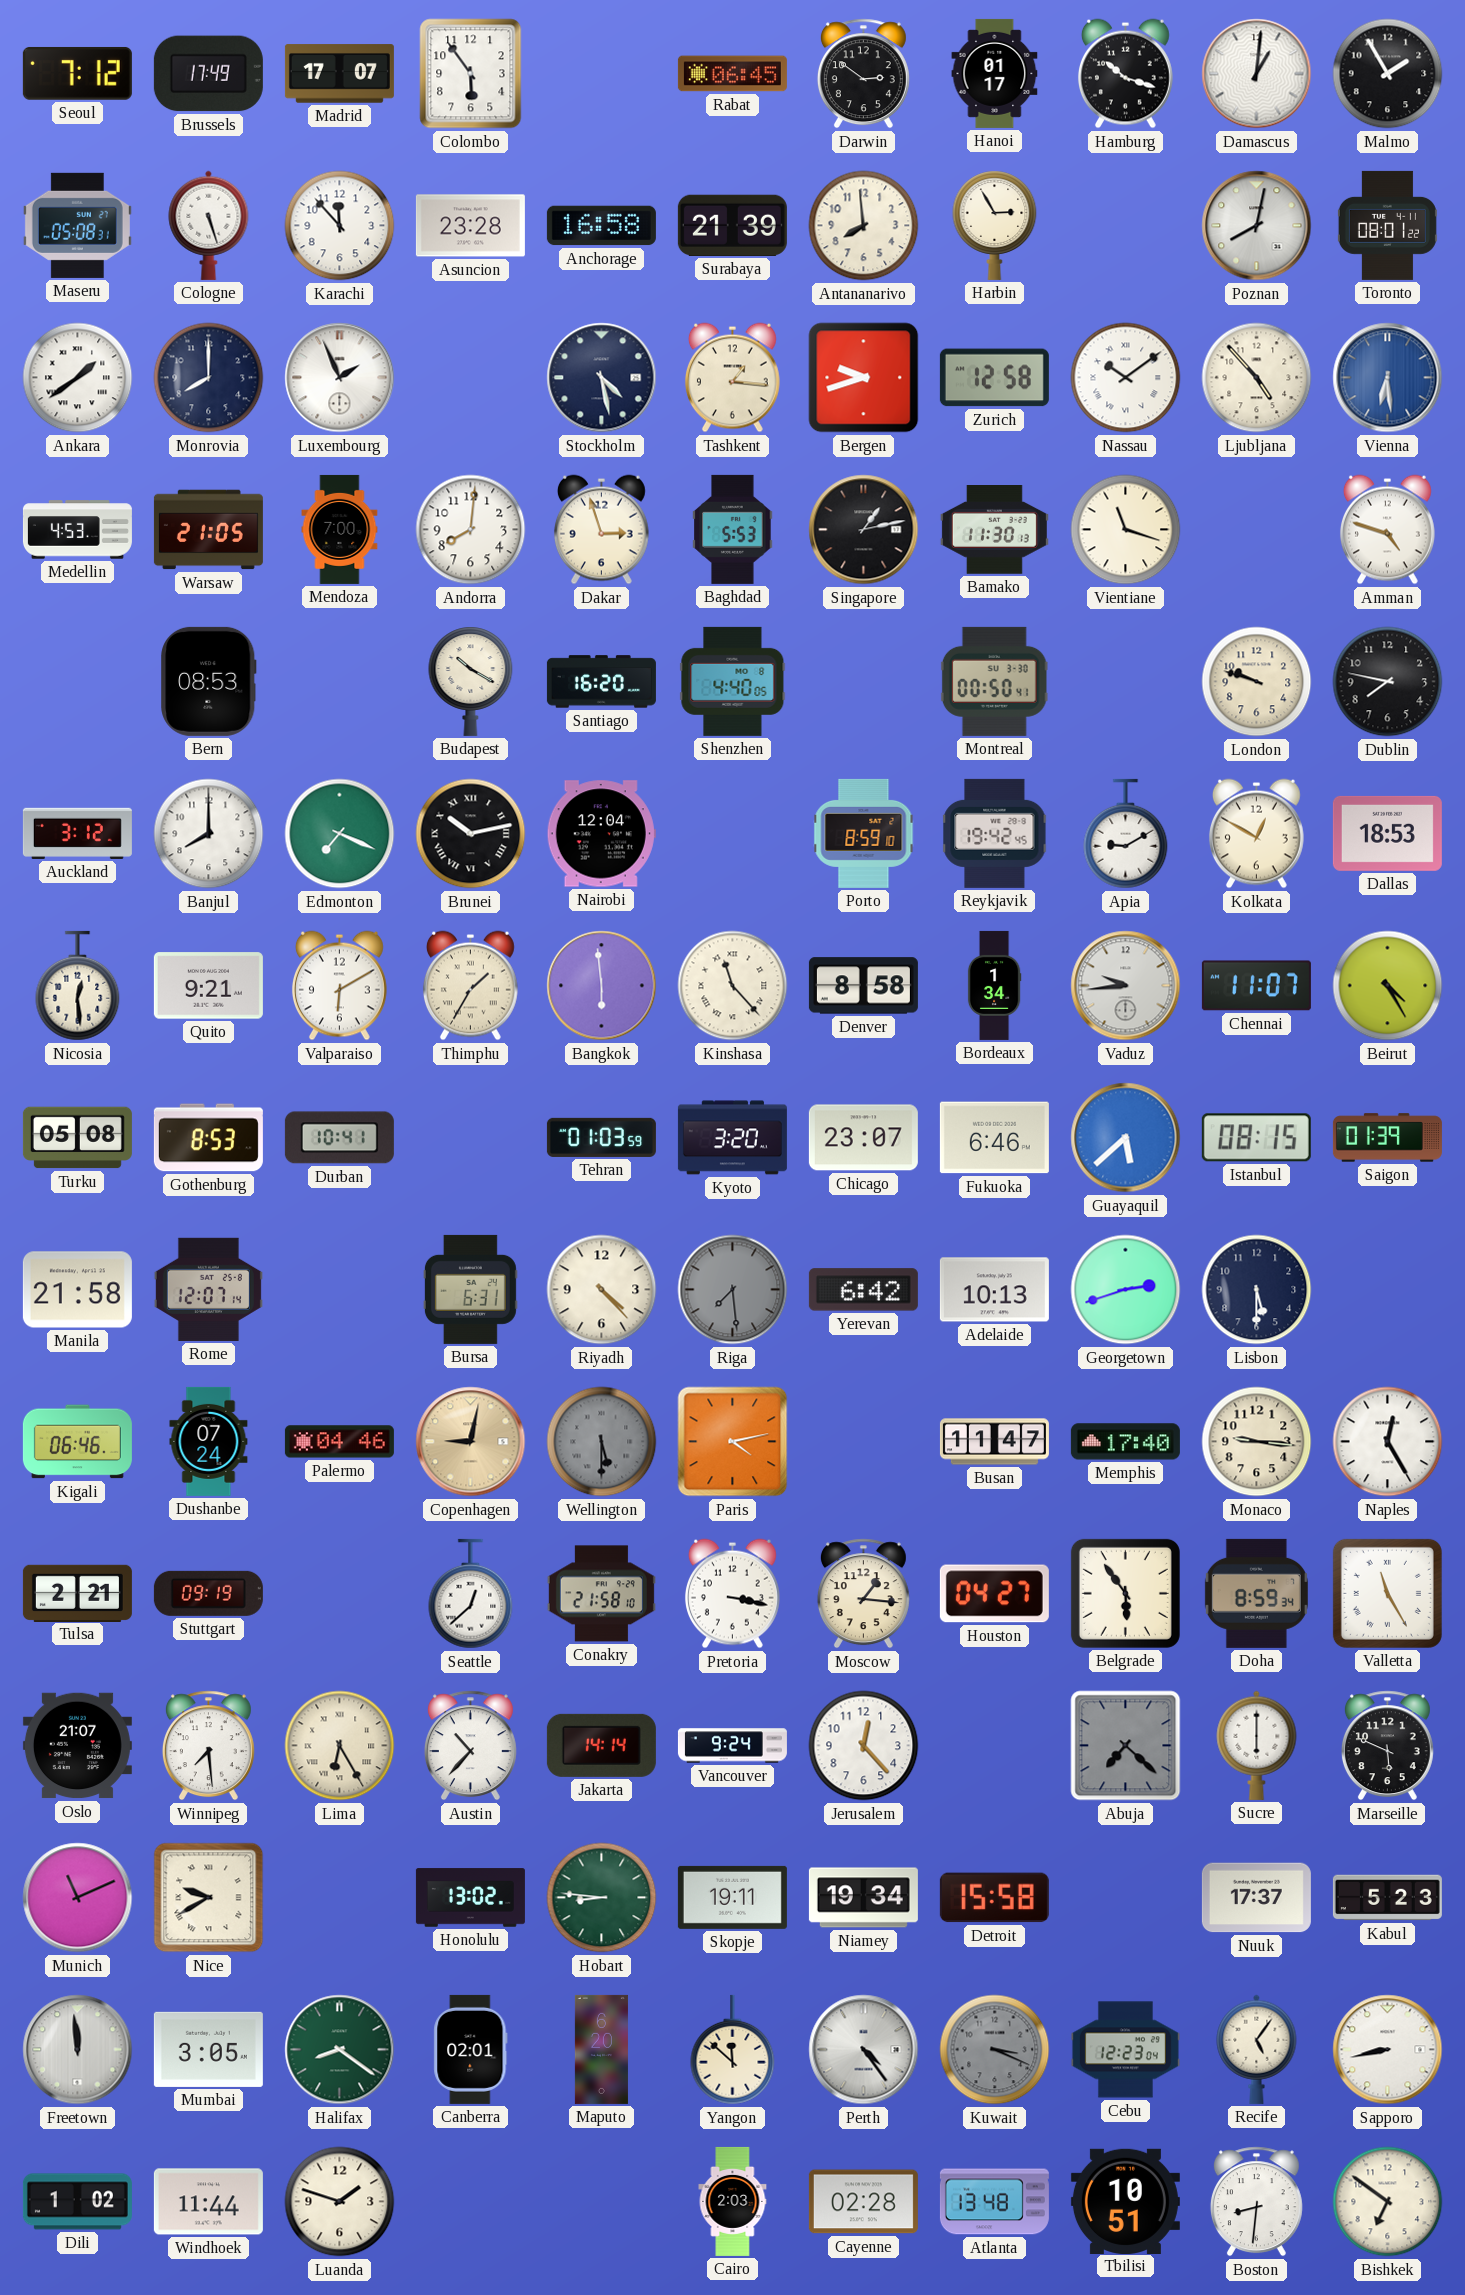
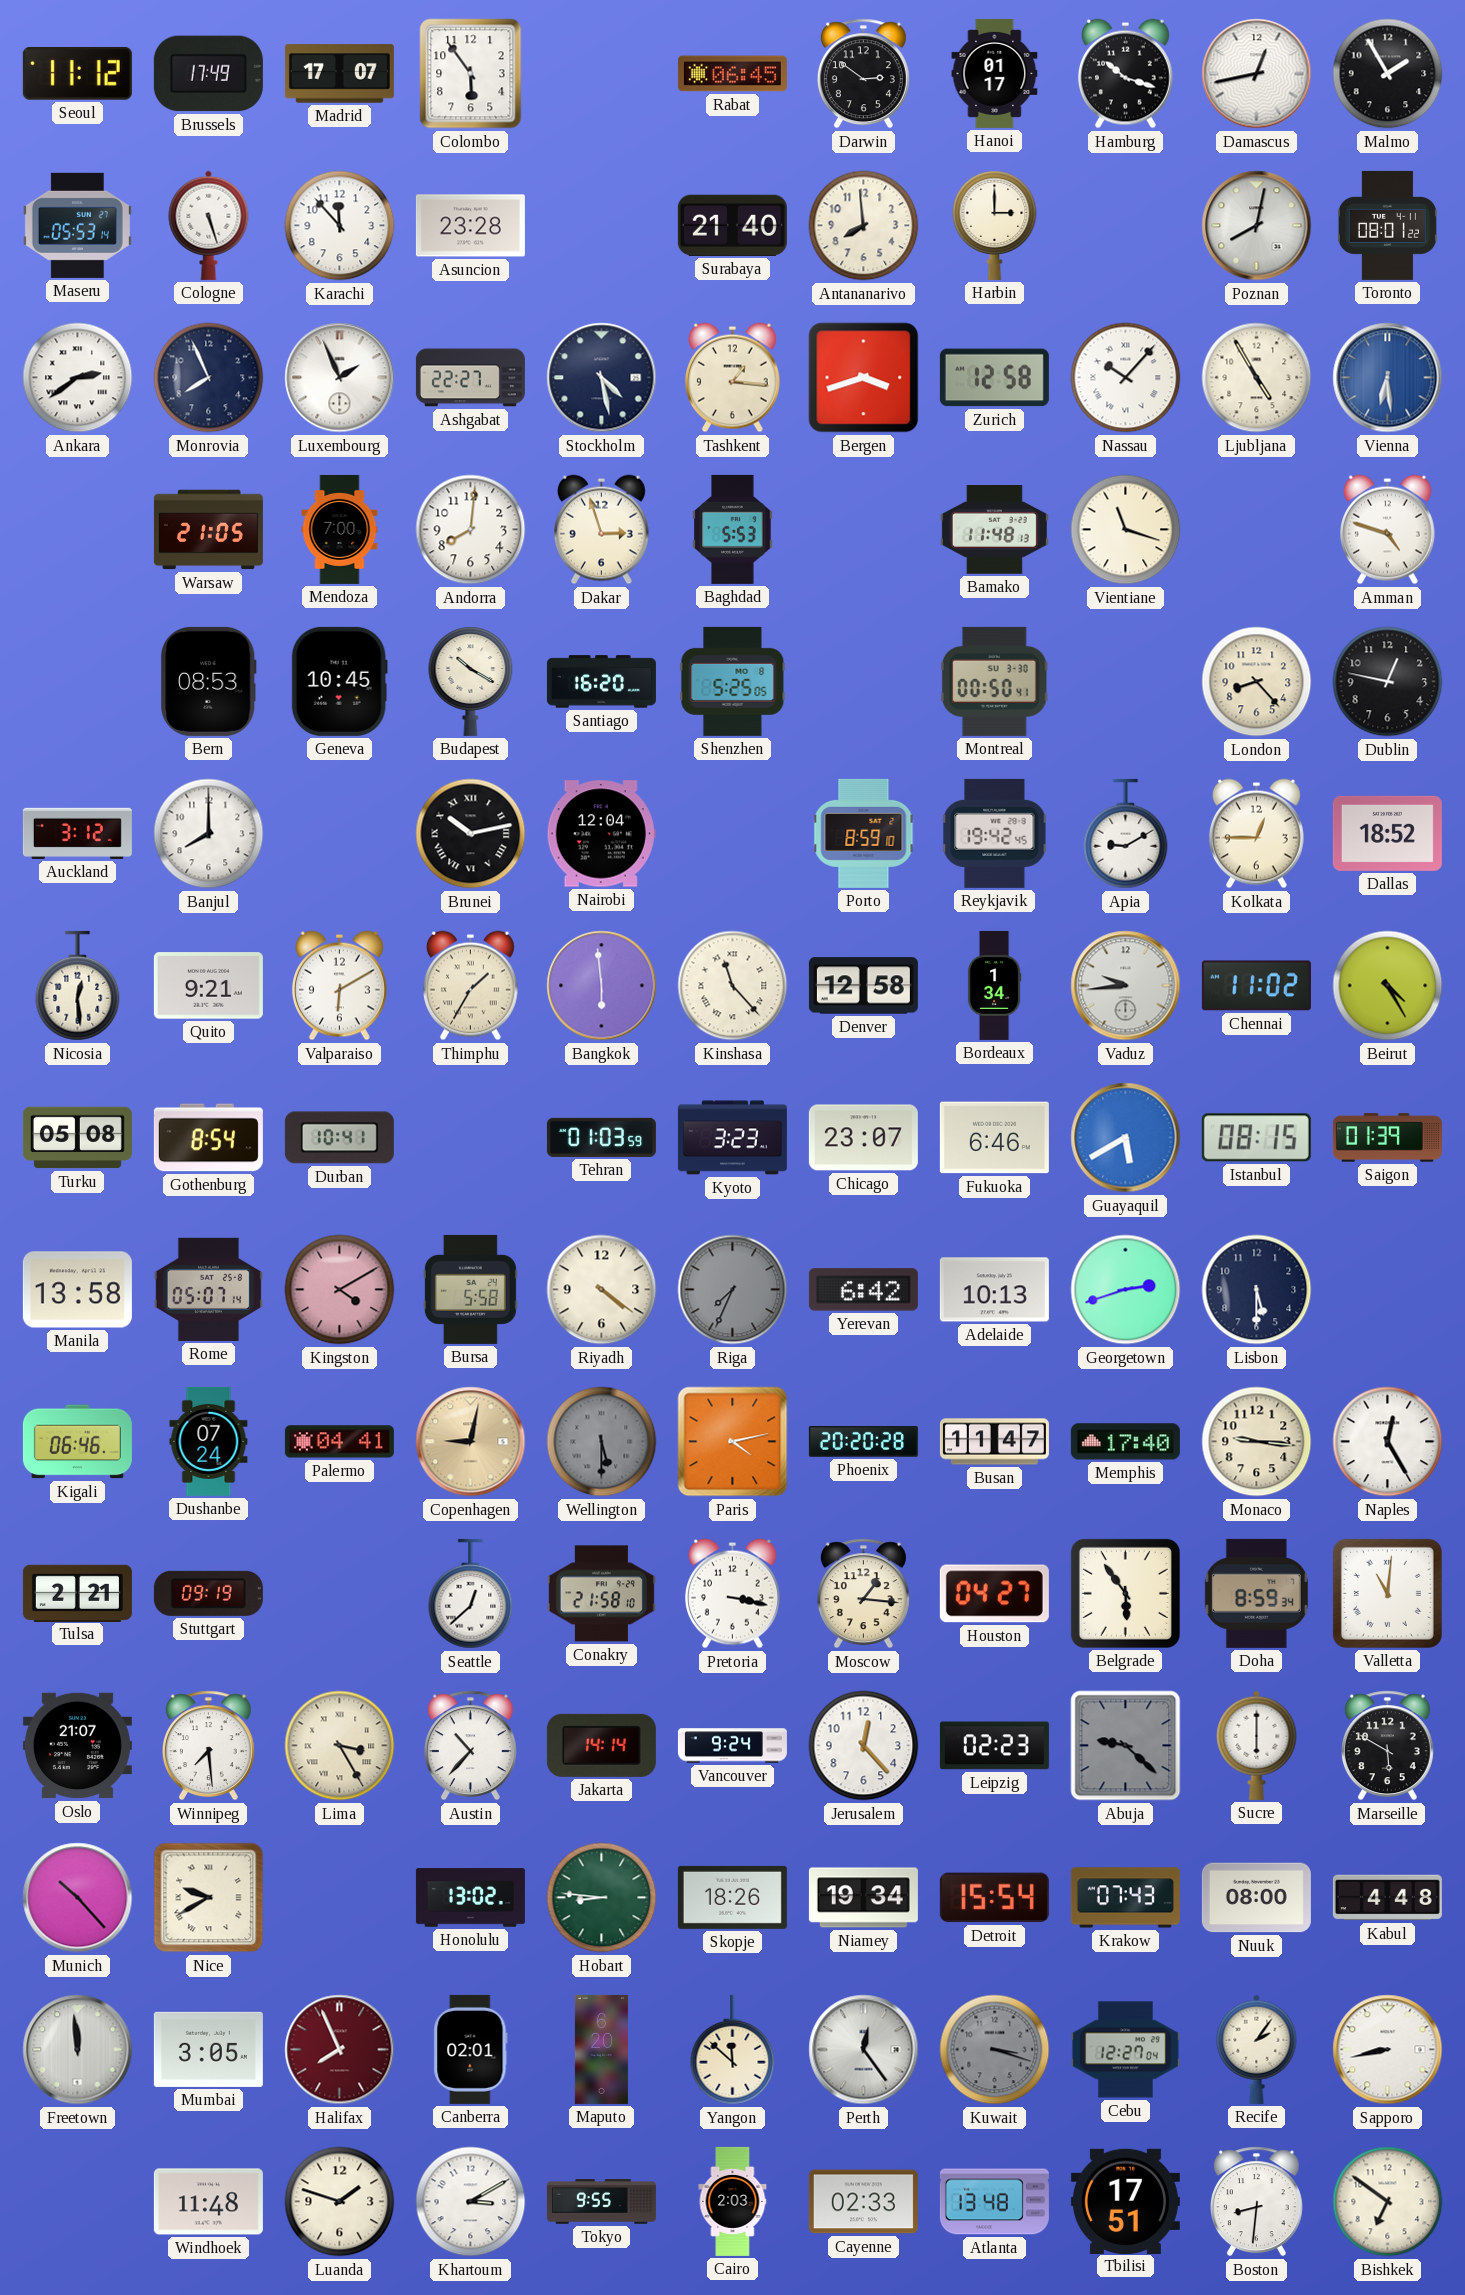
Seoul: 7:12 -> 11:12 (77, 73)
Damascus: 1:01 -> 12:43 (1257, 74)
Maseru: 05:08 -> 05:53 (77, 225)
Anchorage: 16:58 -> none (601, 226)
Surabaya: 21:39 -> 21:40 (732, 225)
Harbin: 2:55 -> 3:00 (995, 225)
Ankara: 1:39 -> 2:39 (78, 378)
Monrovia: 8:00 -> 7:56 (209, 378)
Ashgabat: none -> 22:27 (470, 378)
Bergen: 9:42 -> 3:42 (864, 378)
Nassau: 10:09 -> 10:07 (1126, 378)
Ljubljana: 4:53 -> 4:55 (1257, 378)
Medellin: 4:53 -> none (77, 530)
Singapore: 1:13 -> none (864, 530)
Bamako: 11:30 -> 11:48 (994, 530)
Geneva: none -> 10:45 (339, 681)
Shenzhen: 4:40 -> 5:25 (733, 681)
London: 9:48 -> 8:23 (1257, 682)
Dublin: 7:47 -> 12:47 (1388, 682)
Edmonton: 7:19 -> none (340, 834)
Kolkata: 12:50 -> 12:45 (1256, 834)
Dallas: 18:53 -> 18:52 (1387, 833)
Denver: 8:58 -> 12:58 (863, 986)
Chennai: 11:07 -> 11:02 (1256, 986)
Gothenburg: 8:53 -> 8:54 (208, 1138)
Kyoto: 3:20 -> 3:23 (732, 1138)
Guayaquil: 5:38 -> 5:40 (1126, 1138)
Manila: 21:58 -> 13:58 (77, 1290)
Rome: 12:07 -> 05:07 (208, 1289)
Kingston: none -> 4:10 (340, 1290)
Bursa: 6:31 -> 5:58 (470, 1289)
Riyadh: 4:23 -> 4:21 (602, 1290)
Riga: 7:29 -> 7:34 (733, 1290)
Palermo: 04:46 -> 04:41 (339, 1442)
Phoenix: none -> 20:20 (863, 1441)
Valletta: 11:25 -> 11:01 (1387, 1593)
Lima: 6:25 -> 3:25 (340, 1746)
Leipzig: none -> 02:23 (994, 1746)
Abuja: 7:22 -> 9:22 (1126, 1746)
Marseille: 5:49 -> 5:50 (1387, 1746)
Munich: 11:11 -> 10:23 (78, 1898)
Skopje: 19:11 -> 18:26 (732, 1897)
Detroit: 15:58 -> 15:54 (994, 1898)
Krakow: none -> 07:43 (1125, 1898)
Nuuk: 17:37 -> 08:00 (1256, 1898)
Kabul: 5:23 -> 4:48 (1387, 1898)
Halifax: 8:21 -> 7:56 (340, 2050)
Halifax dial: green -> burgundy (340, 2050)
Perth: 4:24 -> 12:24 (864, 2050)
Kuwait: 3:19 -> 3:18 (995, 2050)
Cebu: 12:23 -> 12:27 (1125, 2050)
Recife: 5:06 -> 2:06 (1257, 2049)
Dili: 1:02 -> none (77, 2202)
Windhoek: 11:44 -> 11:48 (208, 2202)
Khartoum: none -> 3:10 (471, 2202)
Tokyo: none -> 9:55 (601, 2202)
Cayenne: 02:28 -> 02:33 (863, 2202)
Tbilisi: 10:51 -> 17:51 (1125, 2201)
